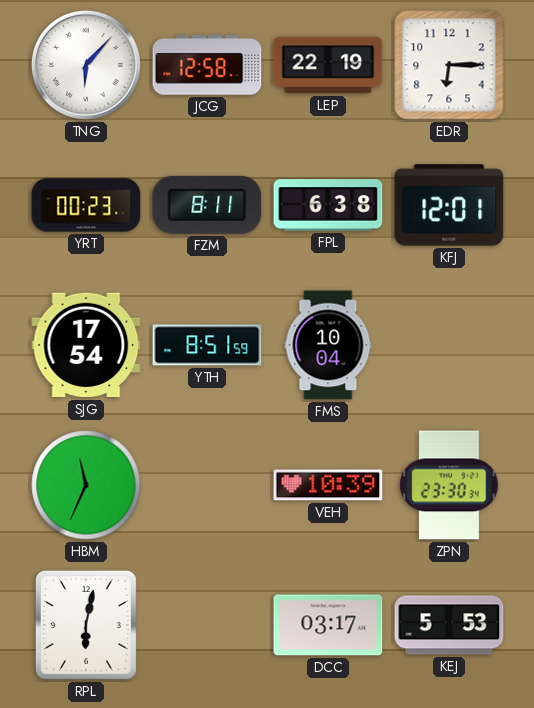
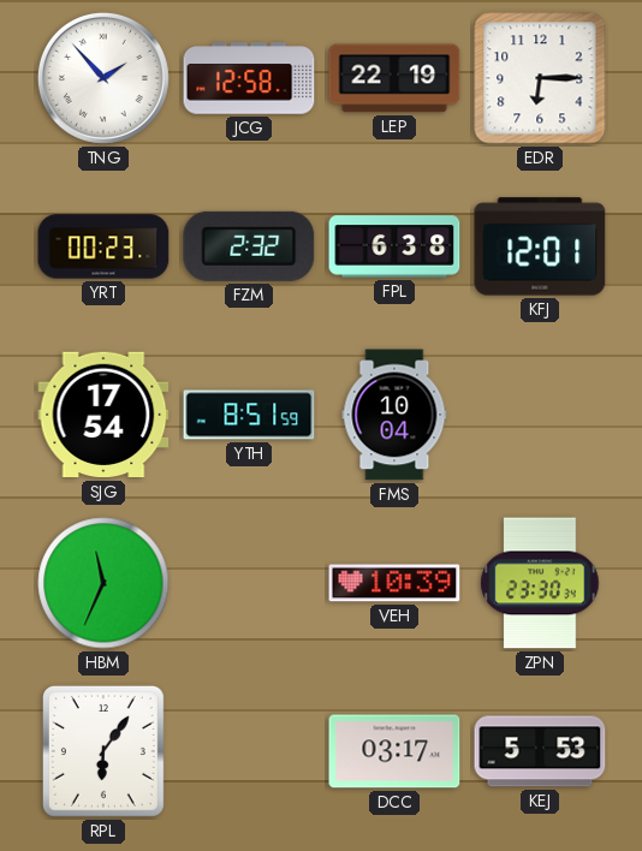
TNG: 6:07 -> 1:53 (103, 78)
FZM: 8:11 -> 2:32 (249, 246)
RPL: 6:02 -> 6:06 (103, 751)
